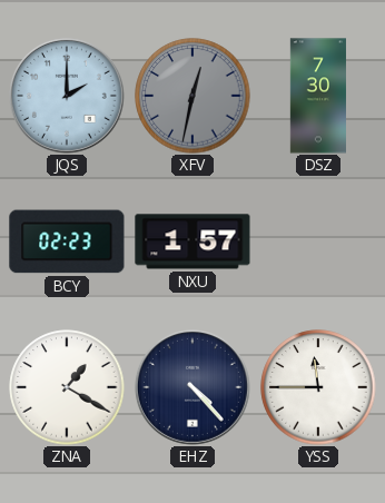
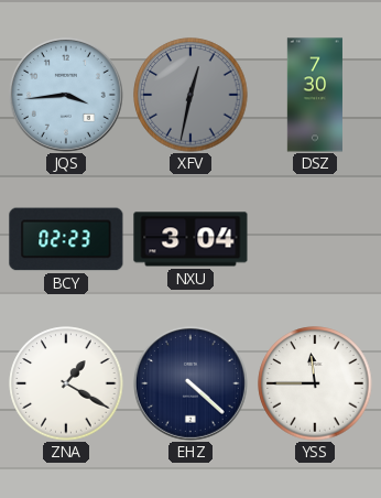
JQS: 2:00 -> 3:44 (66, 95)
NXU: 1:57 -> 3:04 (190, 239)
EHZ: 4:23 -> 4:22 (190, 383)
